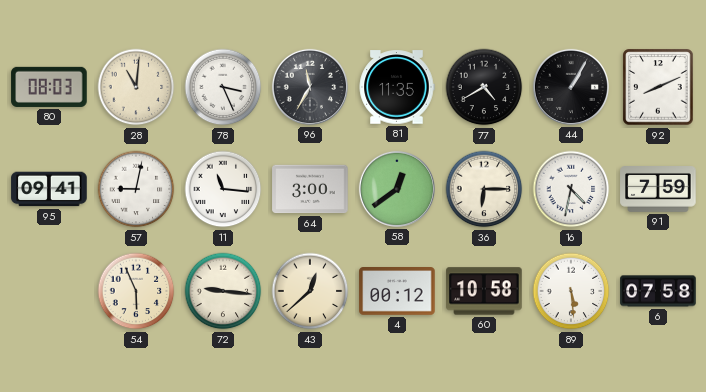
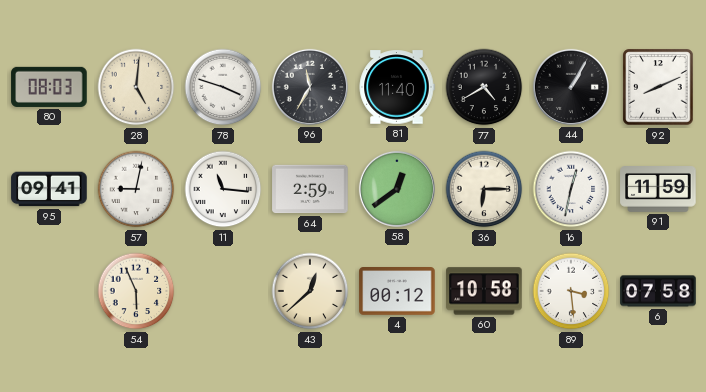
28: 11:01 -> 5:01 (136, 87)
78: 3:26 -> 3:48 (223, 87)
81: 11:35 -> 11:40 (397, 87)
64: 3:00 -> 2:59 (310, 189)
16: 4:32 -> 12:32 (571, 189)
91: 7:59 -> 11:59 (658, 190)
72: 9:16 -> none (223, 291)
89: 5:29 -> 3:29 (571, 291)
